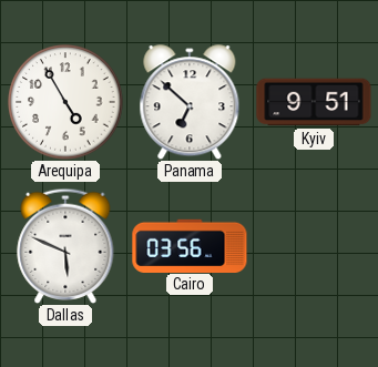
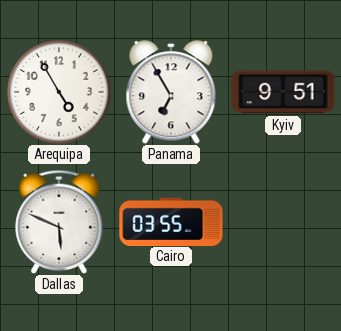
Panama: 6:52 -> 6:55 (171, 92)
Cairo: 03:56 -> 03:55 (171, 221)
